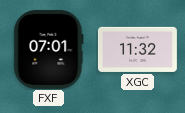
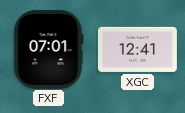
XGC: 11:32 -> 12:41 (137, 49)
